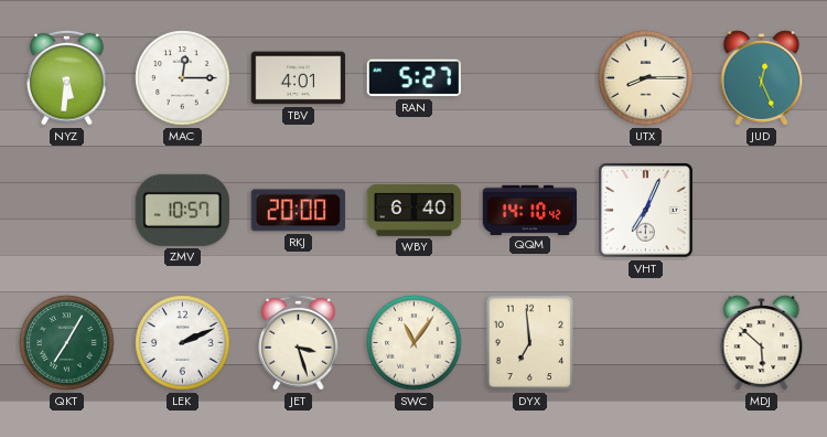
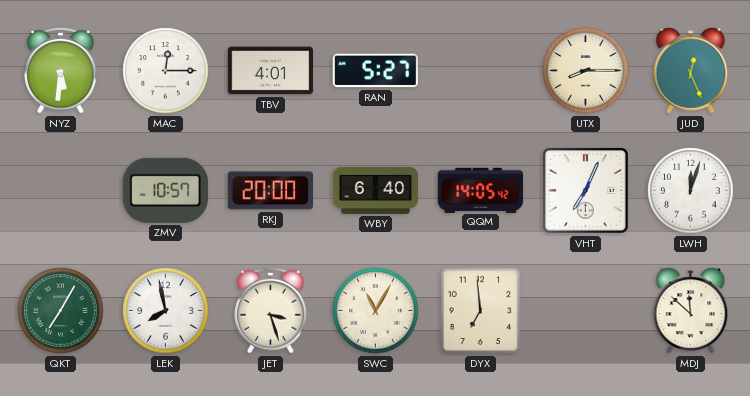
QQM: 14:10 -> 14:05 (481, 190)
LWH: none -> 12:03 (691, 191)
LEK: 2:11 -> 7:58 (166, 311)
SWC: 11:06 -> 11:05 (376, 311)
MDJ: 5:52 -> 11:52 (691, 311)
